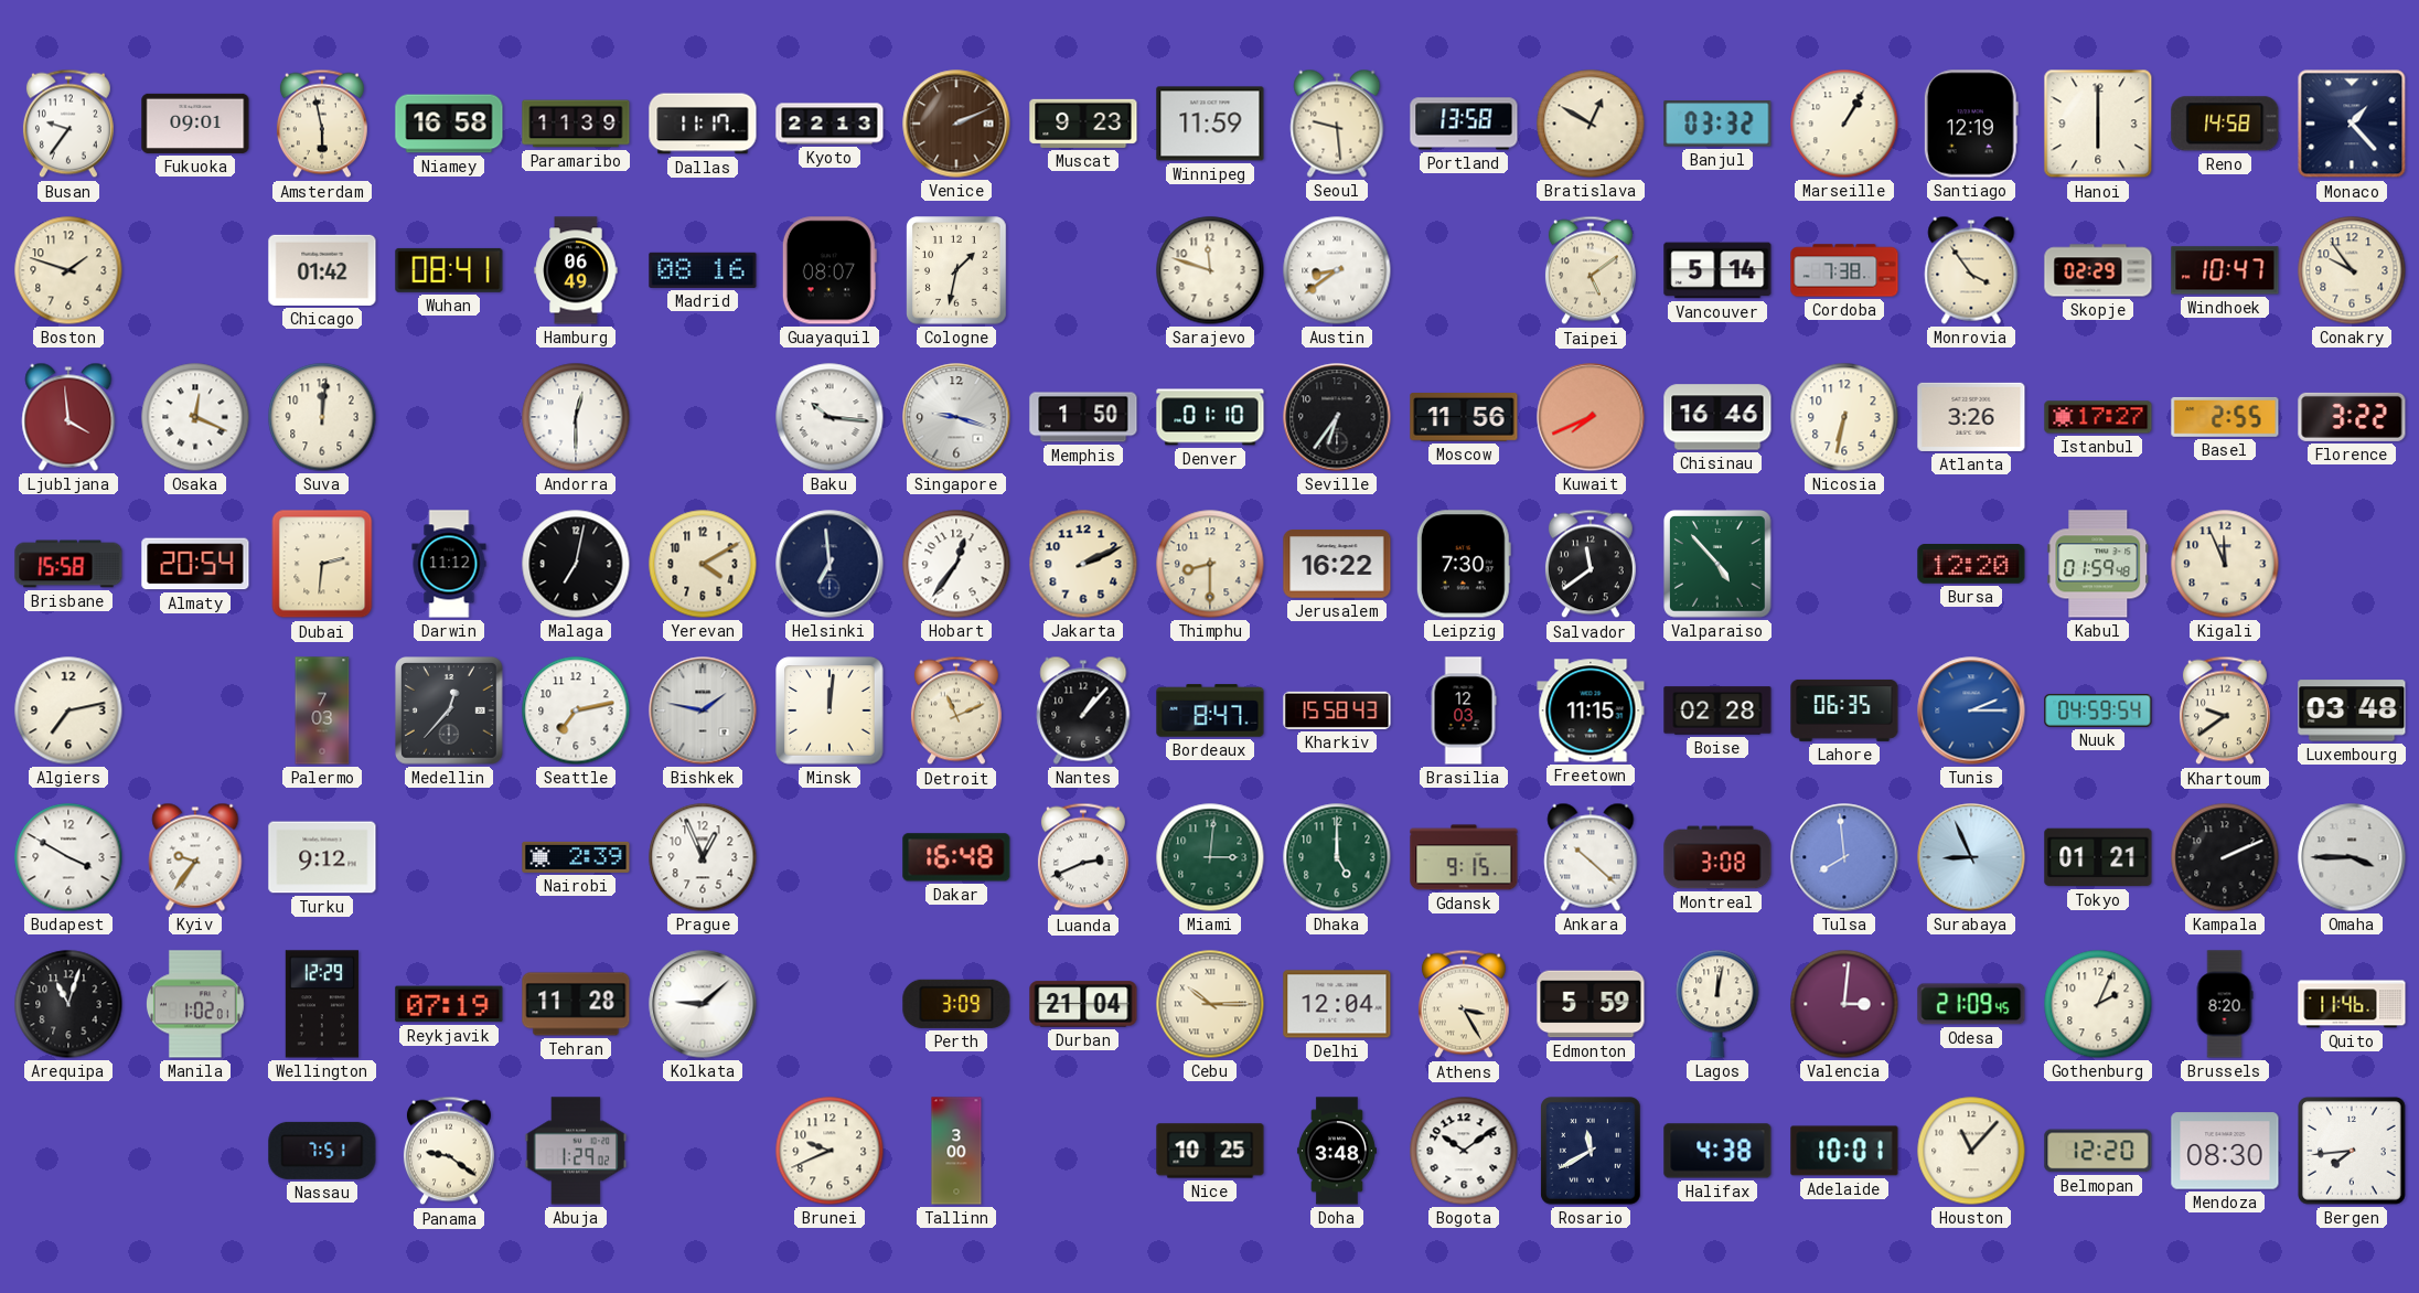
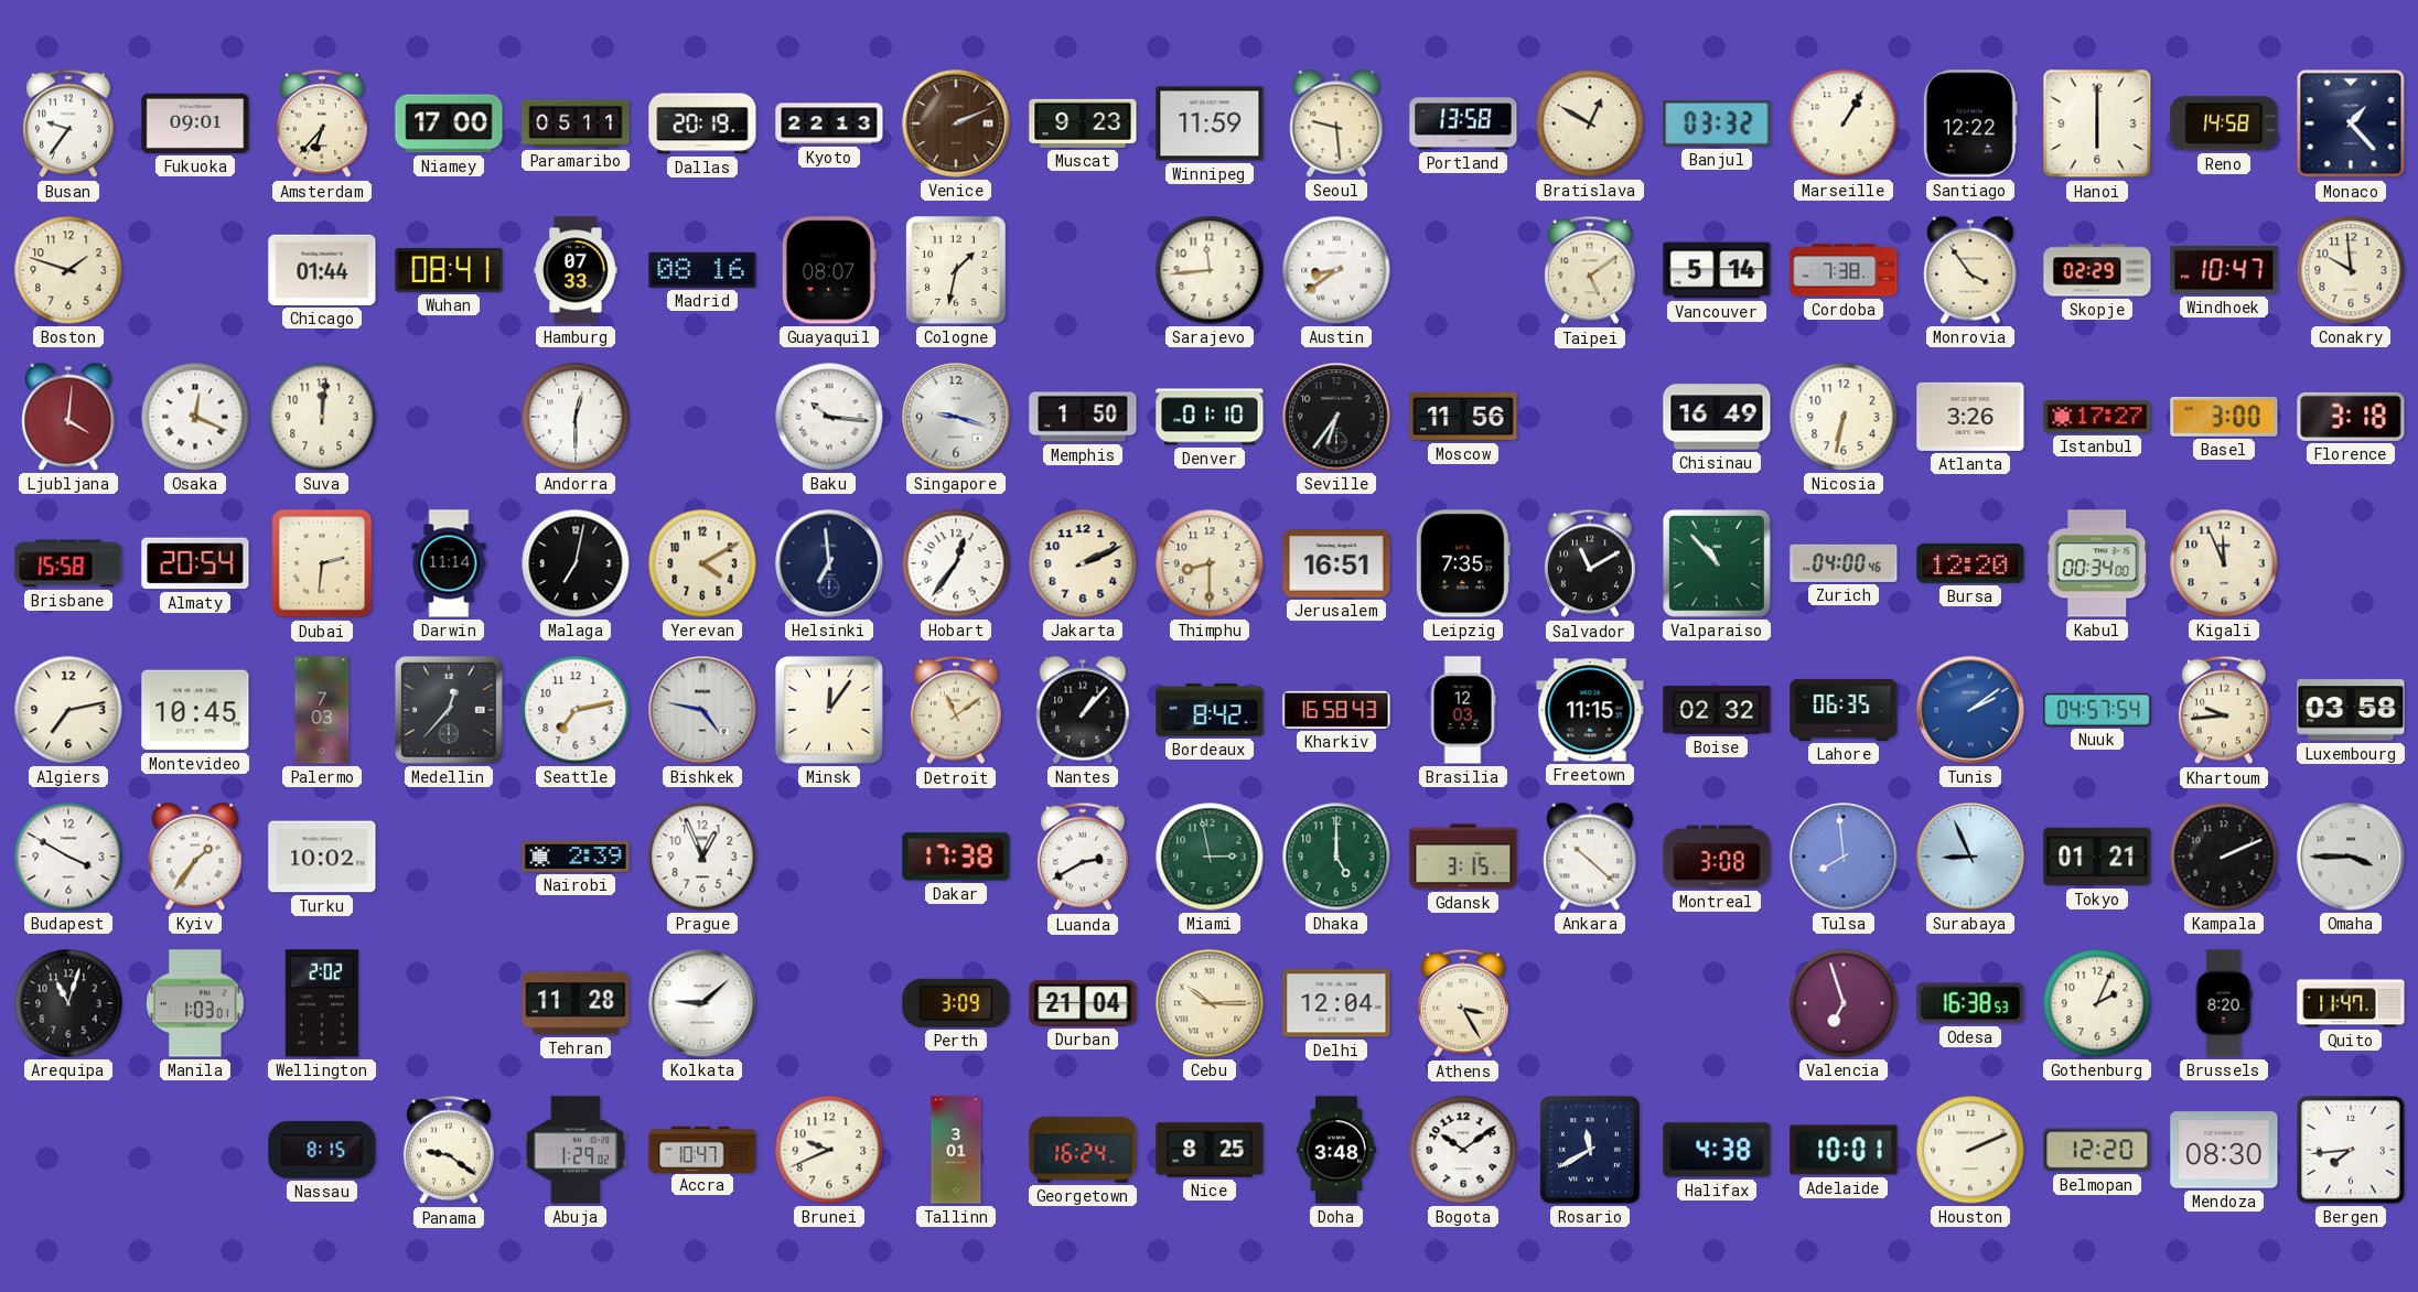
Amsterdam: 5:58 -> 6:37 (322, 123)
Niamey: 16:58 -> 17:00 (449, 123)
Paramaribo: 11:39 -> 05:11 (576, 123)
Dallas: 11:17 -> 20:19 (702, 123)
Santiago: 12:19 -> 12:22 (1970, 123)
Chicago: 01:42 -> 01:44 (322, 270)
Hamburg: 06:49 -> 07:33 (576, 270)
Sarajevo: 11:48 -> 11:44 (1210, 270)
Conakry: 9:54 -> 9:59 (2351, 270)
Ljubljana: 3:59 -> 4:01 (68, 417)
Kuwait: 7:41 -> none (1591, 417)
Chisinau: 16:46 -> 16:49 (1717, 417)
Basel: 2:55 -> 3:00 (2224, 417)
Florence: 3:22 -> 3:18 (2351, 417)
Darwin: 11:12 -> 11:14 (449, 563)
Jerusalem: 16:22 -> 16:51 (1336, 563)
Leipzig: 7:30 -> 7:35 (1463, 563)
Salvador: 11:39 -> 11:10 (1590, 563)
Valparaiso: 4:53 -> 10:53 (1718, 564)
Zurich: none -> 04:00 (1844, 563)
Kabul: 01:59 -> 00:34 (2097, 563)
Montevideo: none -> 10:45 (195, 710)
Bishkek: 1:47 -> 4:47 (702, 710)
Minsk: 12:01 -> 12:06 (829, 710)
Detroit: 11:11 -> 11:09 (956, 710)
Bordeaux: 8:47 -> 8:42 (1210, 710)
Kharkiv: 15:58 -> 16:58 (1336, 710)
Boise: 02:28 -> 02:32 (1717, 710)
Tunis: 2:15 -> 2:09 (1970, 710)
Nuuk: 04:59 -> 04:57 (2097, 710)
Khartoum: 9:39 -> 9:44 (2224, 710)
Luxembourg: 03:48 -> 03:58 (2351, 710)
Kyiv: 9:36 -> 1:36 (195, 857)
Turku: 9:12 -> 10:02 (322, 857)
Dakar: 16:48 -> 17:38 (956, 857)
Luanda: 2:41 -> 2:40 (1083, 857)
Miami: 3:01 -> 2:58 (1210, 857)
Gdansk: 9:15 -> 3:15 (1463, 857)
Manila: 1:02 -> 1:03 (196, 1003)
Wellington: 12:29 -> 2:02 (322, 1003)
Reykjavik: 07:19 -> none (449, 1004)
Edmonton: 5:59 -> none (1591, 1004)
Lagos: 12:02 -> none (1717, 1004)
Valencia: 3:01 -> 6:57 (1844, 1003)
Odesa: 21:09 -> 16:38 (1970, 1003)
Quito: 11:46 -> 11:47 (2351, 1003)
Nassau: 7:51 -> 8:15 (322, 1150)
Accra: none -> 10:47 (702, 1149)
Tallinn: 3:00 -> 3:01 (956, 1150)
Georgetown: none -> 16:24 (1083, 1150)
Nice: 10:25 -> 8:25 (1210, 1150)
Houston: 11:07 -> 2:11 (1970, 1150)
